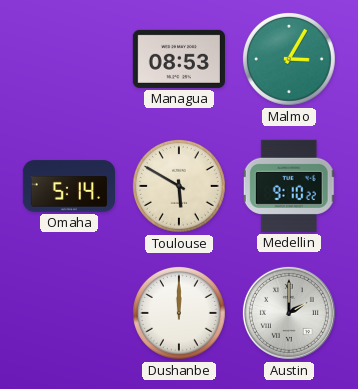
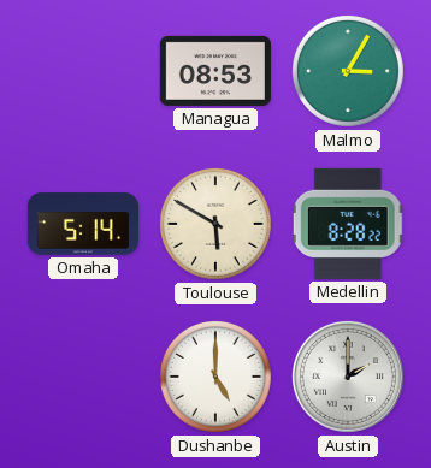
Medellin: 9:10 -> 8:28 (348, 224)
Dushanbe: 12:00 -> 5:00 (215, 377)
